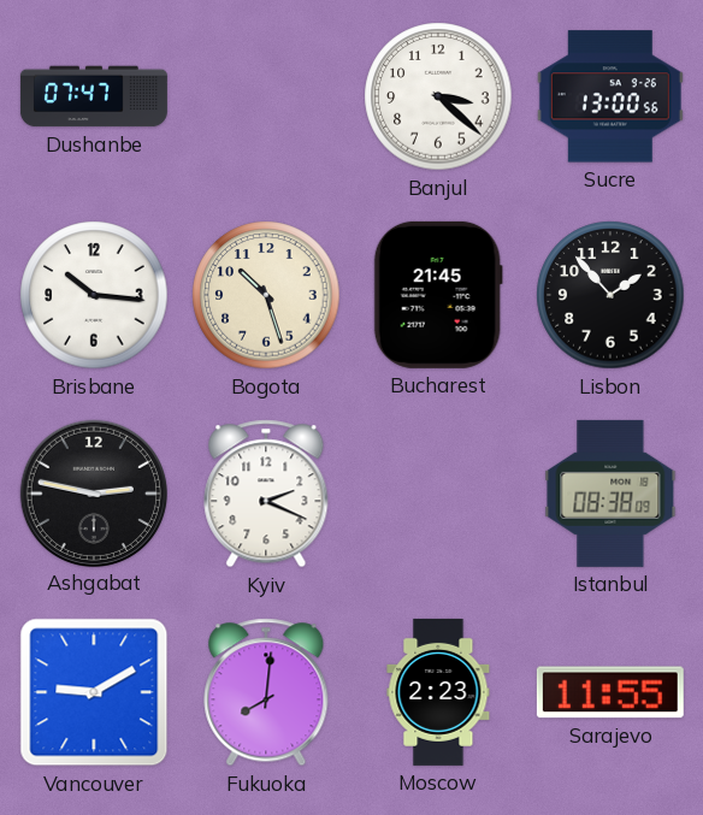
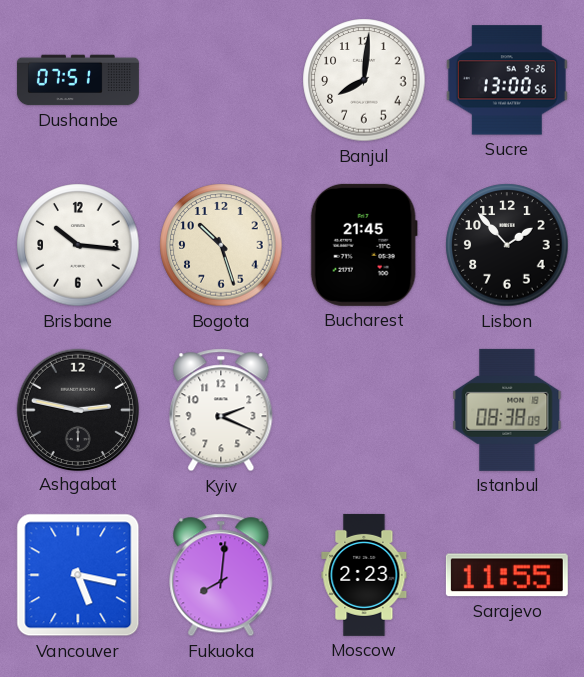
Dushanbe: 07:47 -> 07:51 (78, 80)
Banjul: 3:22 -> 8:01 (364, 80)
Vancouver: 9:10 -> 5:17 (78, 575)
